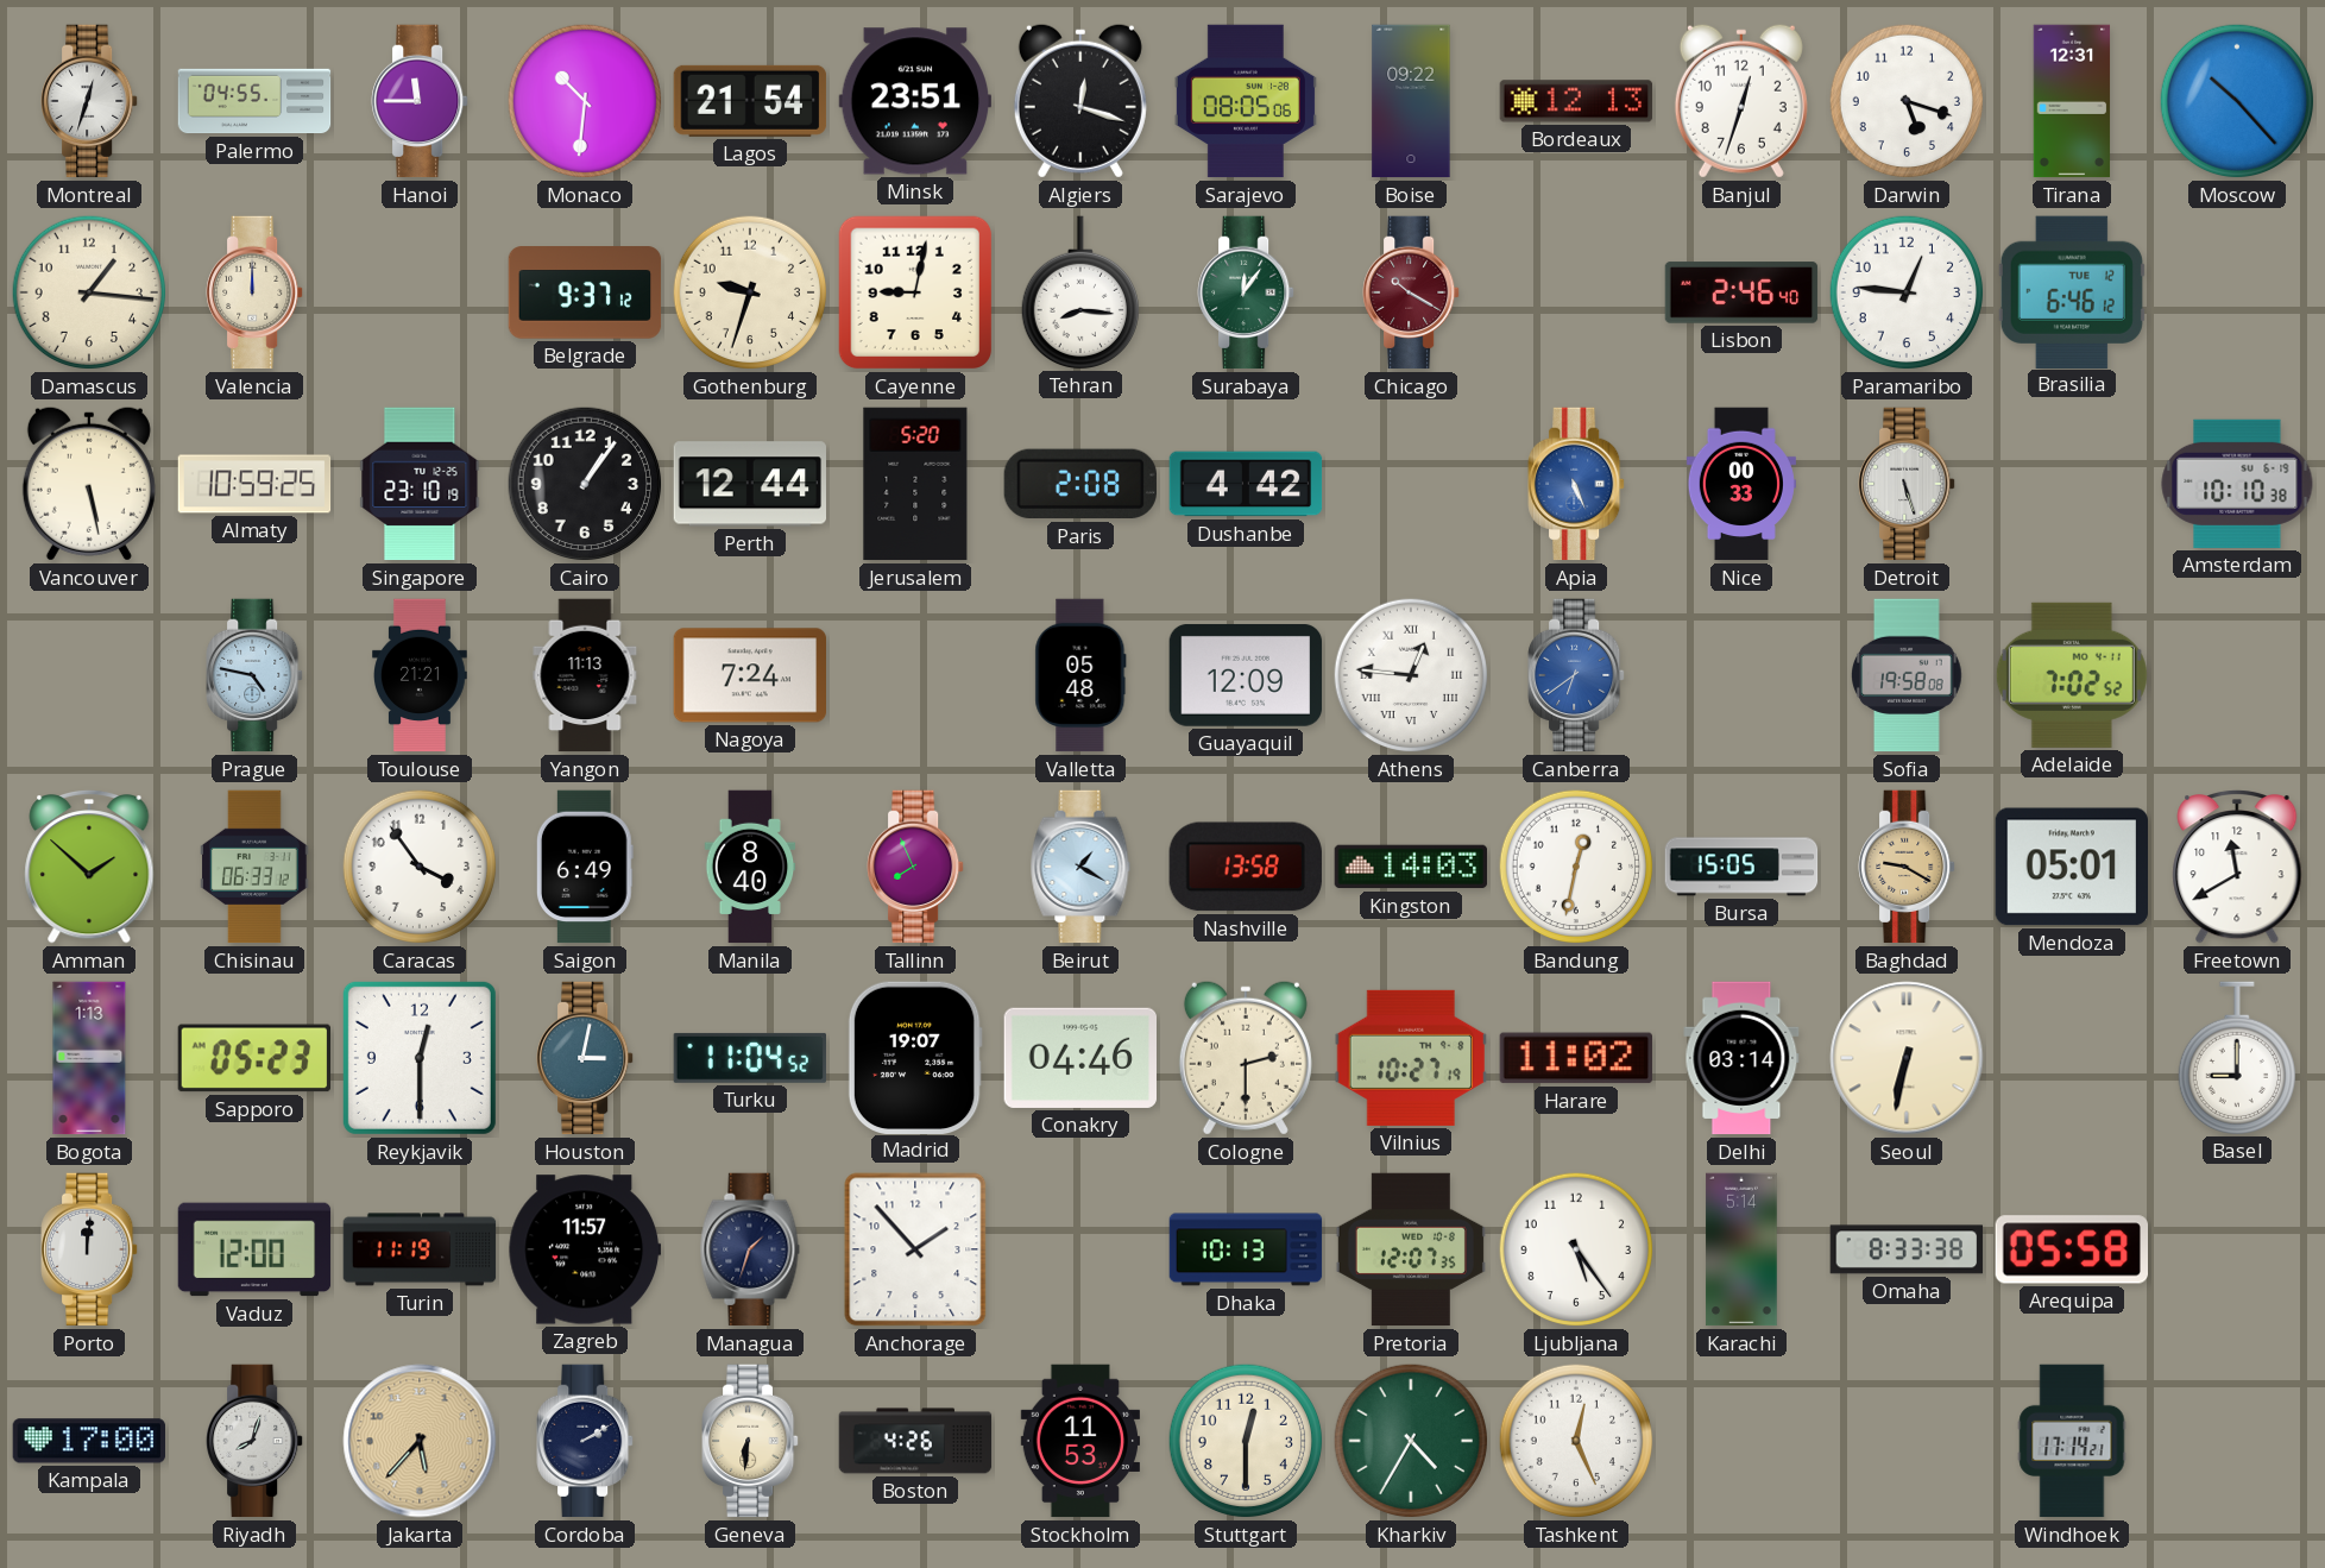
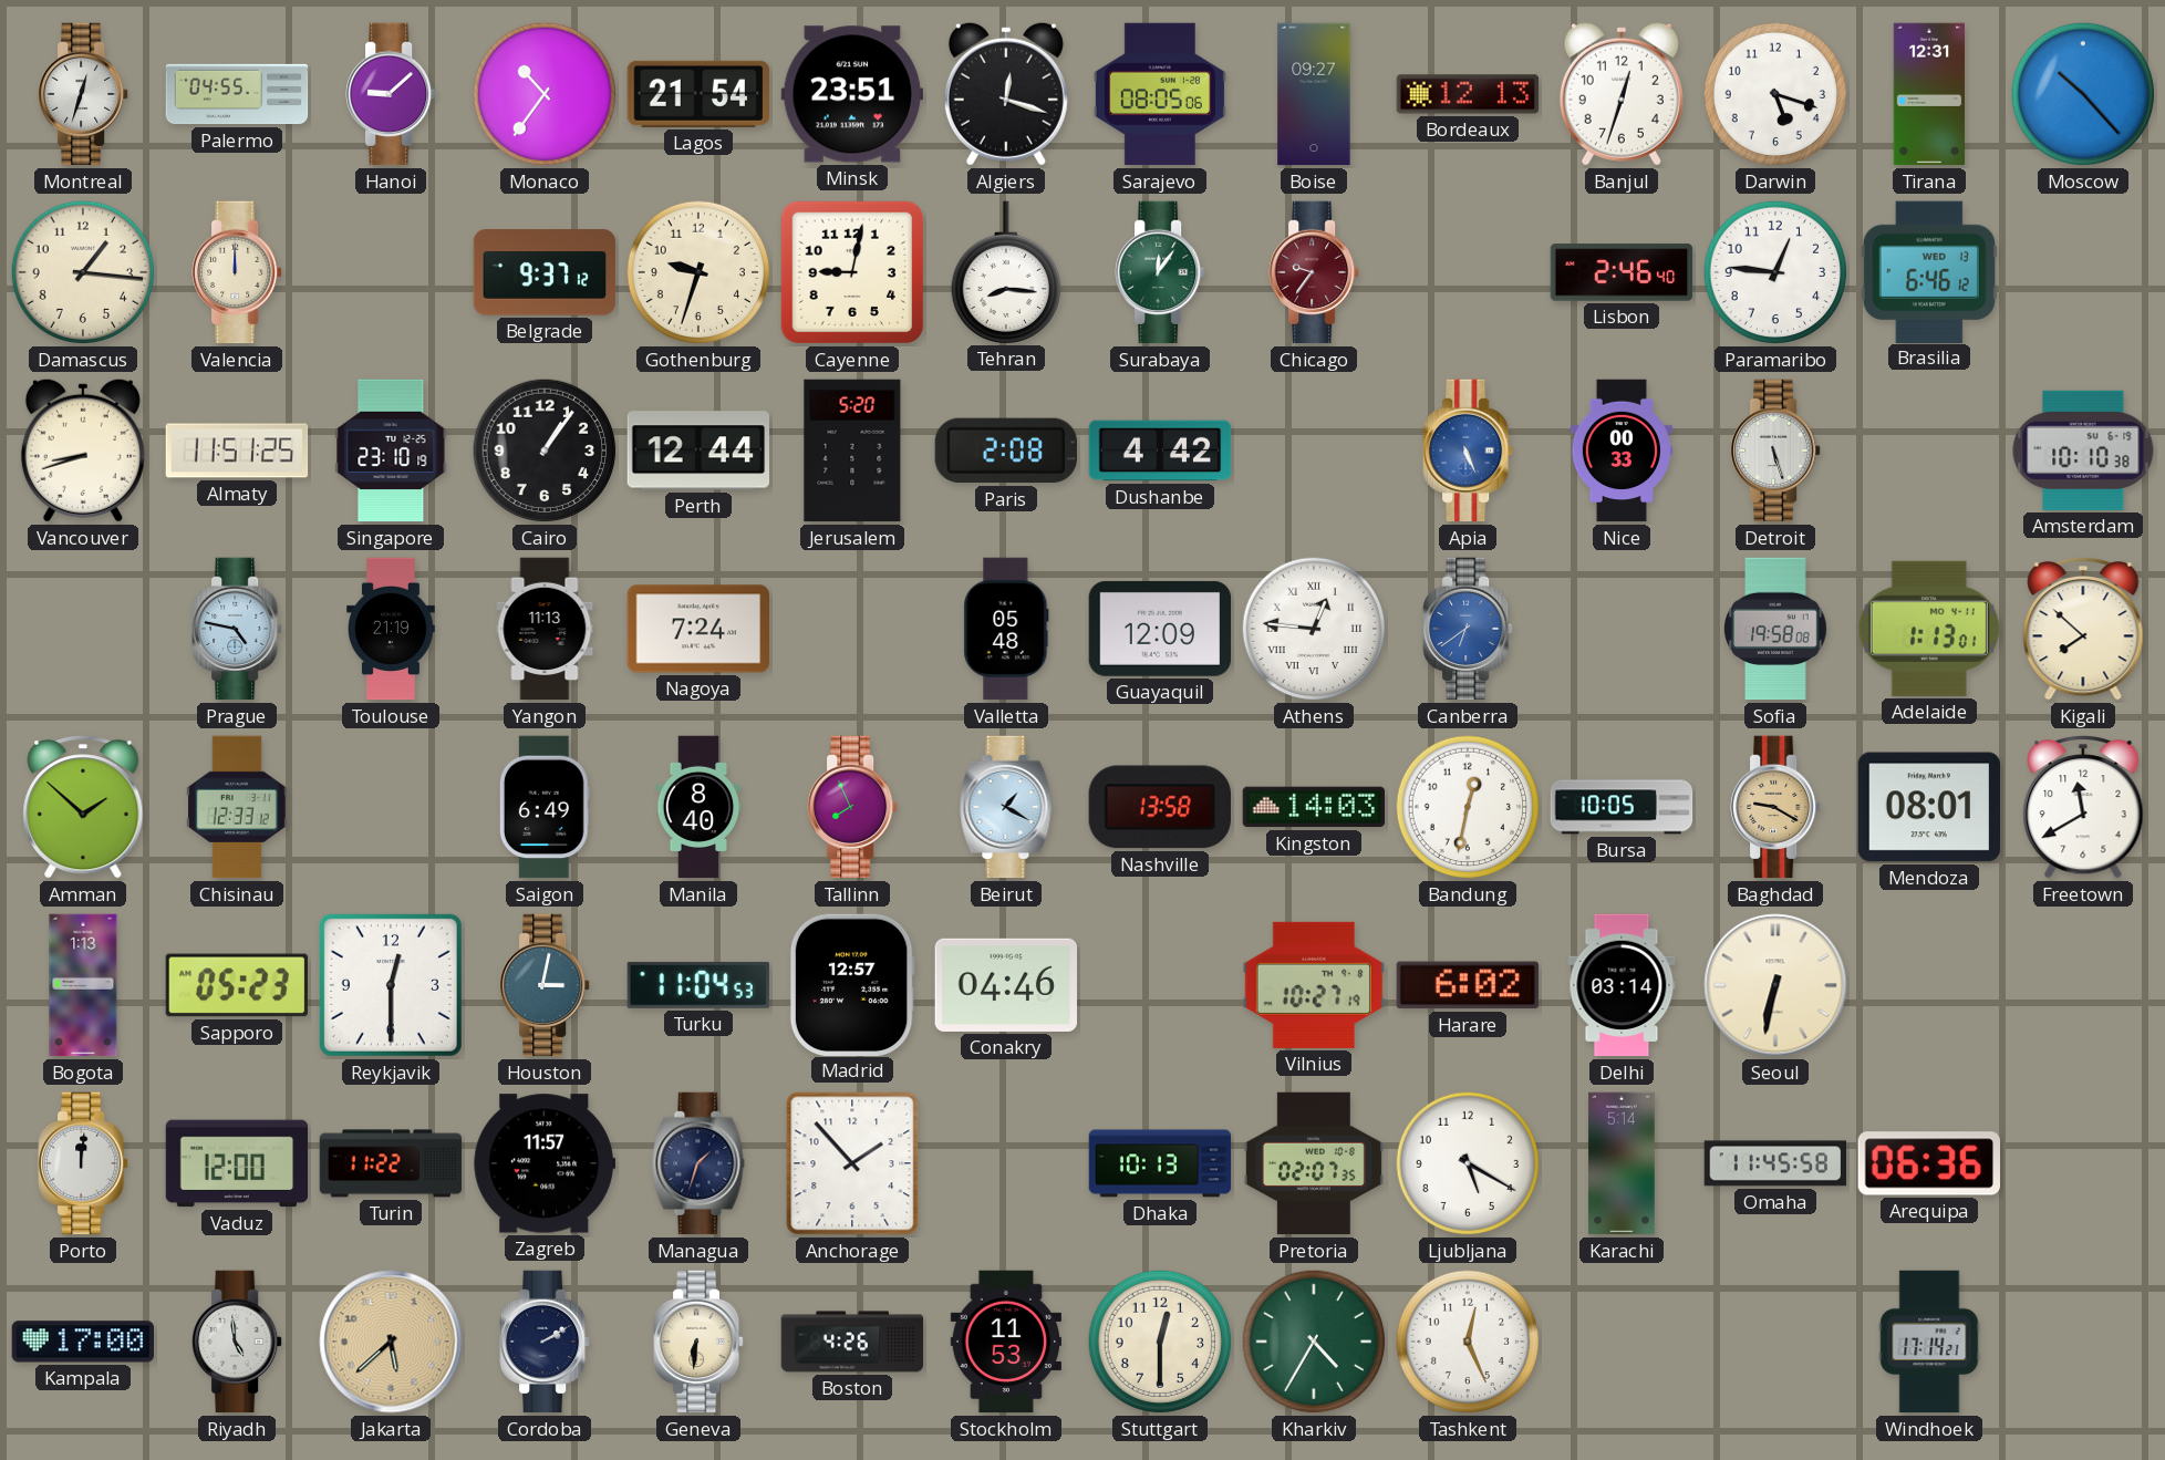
Hanoi: 11:45 -> 9:08 (391, 94)
Monaco: 10:31 -> 10:36 (545, 94)
Boise: 09:22 -> 09:27 (1314, 94)
Chicago: 10:20 -> 9:36 (1314, 272)
Brasilia date: TUE 12 -> WED 13 (1929, 271)
Vancouver: 5:28 -> 8:42 (83, 451)
Almaty: 10:59 -> 11:51 (237, 451)
Toulouse: 21:21 -> 21:19 (392, 629)
Adelaide: 7:02 -> 1:13 (1929, 629)
Kigali: none -> 7:52 (2083, 629)
Chisinau: 06:33 -> 12:33 (237, 807)
Caracas: 3:54 -> none (420, 867)
Bursa: 15:05 -> 10:05 (1622, 807)
Mendoza: 05:01 -> 08:01 (1928, 807)
Turku: 11:04:52 -> 11:04:53 (697, 985)
Madrid: 19:07 -> 12:57 (852, 984)
Cologne: 2:30 -> none (1246, 1058)
Harare: 11:02 -> 6:02 (1468, 985)
Basel: 9:00 -> none (2236, 1058)
Turin: 11:19 -> 11:22 (391, 1163)
Pretoria: 12:07 -> 02:07 (1314, 1163)
Ljubljana: 5:24 -> 5:20 (1468, 1163)
Omaha: 8:33 -> 11:45 (1775, 1163)
Arequipa: 05:58 -> 06:36 (1928, 1163)
Riyadh: 8:03 -> 4:59 (237, 1342)
Jakarta: 5:37 -> 5:38 (391, 1342)
